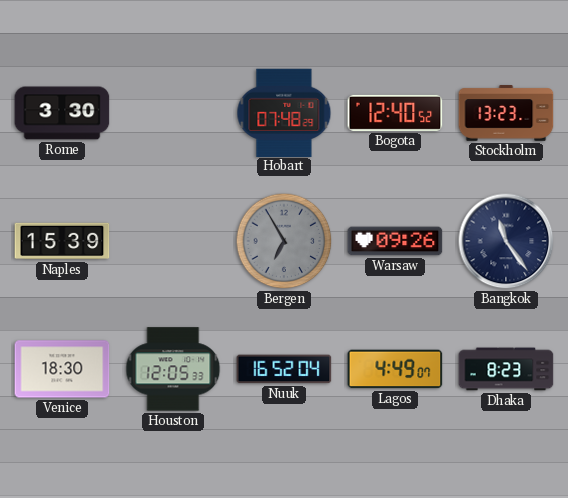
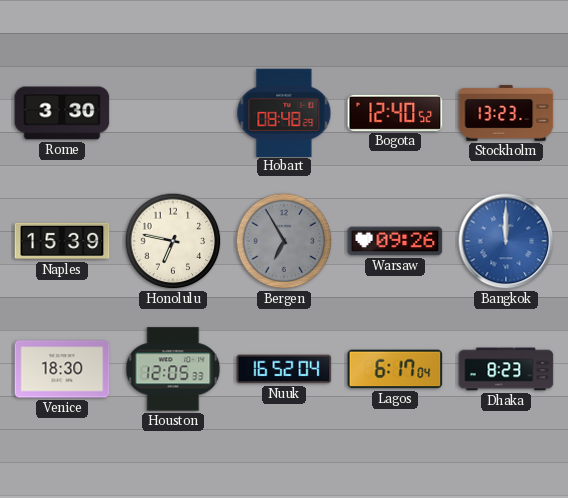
Hobart: 07:48 -> 08:48 (284, 112)
Honolulu: none -> 6:47 (173, 241)
Bangkok: 11:24 -> 12:00 (506, 241)
Bangkok dial: navy -> blue (506, 241)
Lagos: 4:49 -> 6:17 (395, 369)
